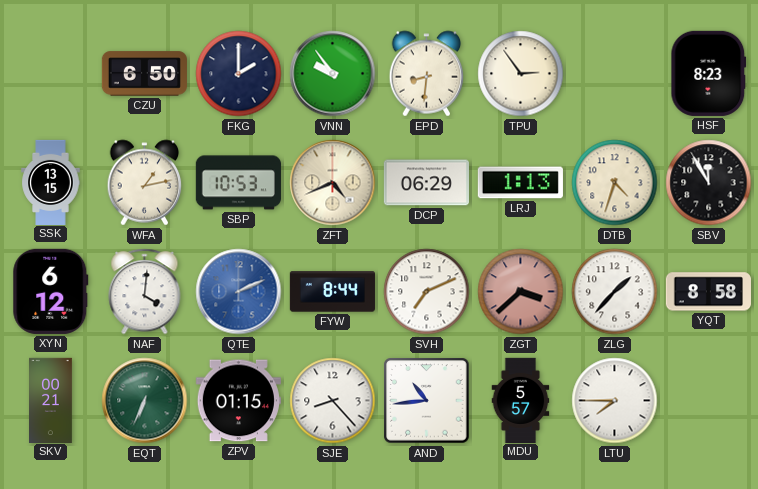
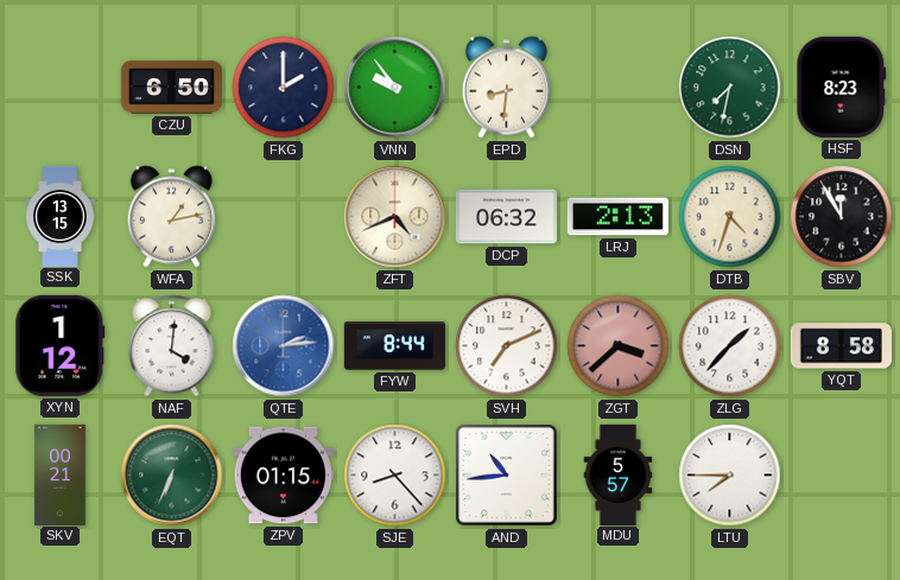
TPU: 2:54 -> none (521, 74)
DSN: none -> 7:32 (730, 88)
SBP: 10:53 -> none (238, 183)
DCP: 06:29 -> 06:32 (506, 217)
LRJ: 1:13 -> 2:13 (617, 217)
XYN: 6:12 -> 1:12 (61, 345)
QTE: 2:11 -> 2:14 (284, 346)
